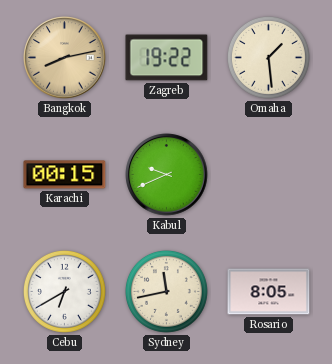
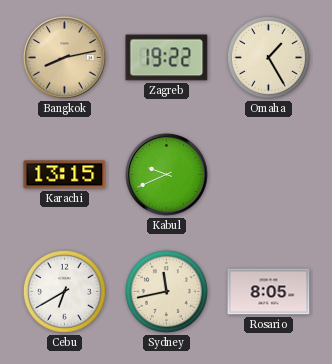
Omaha: 1:29 -> 1:25 (268, 57)
Karachi: 00:15 -> 13:15 (65, 175)
